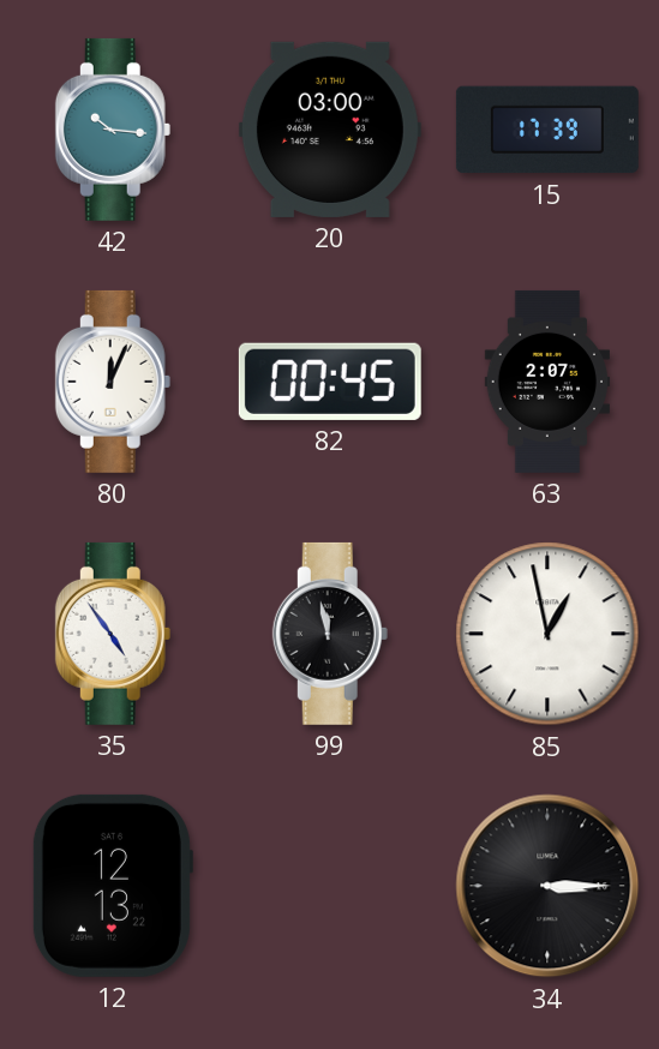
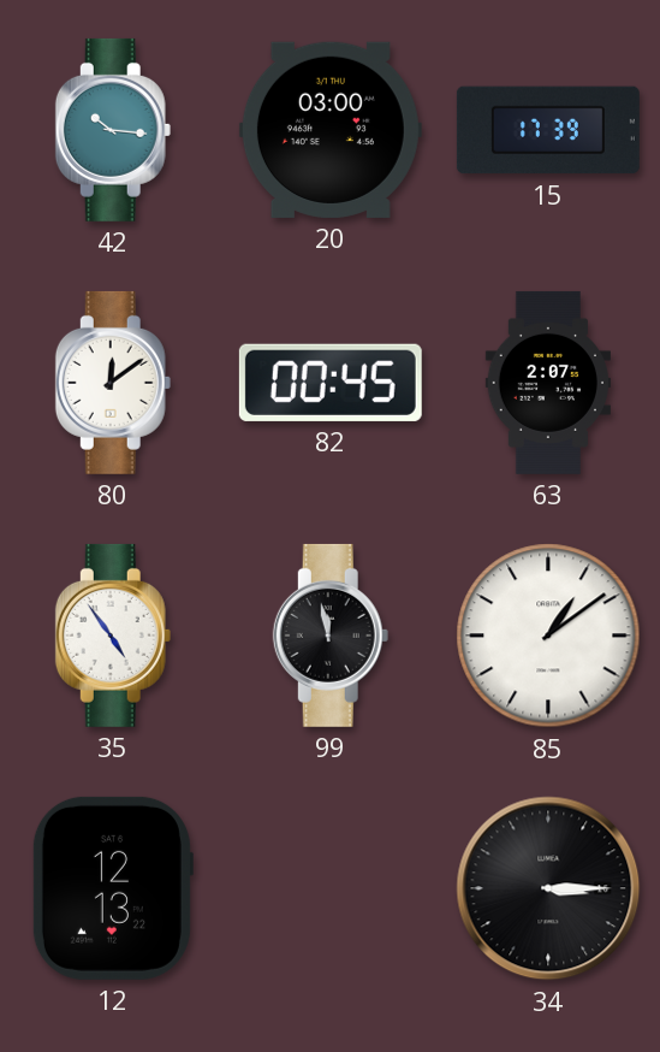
80: 12:04 -> 12:09 (113, 383)
85: 12:58 -> 1:09 (548, 636)
